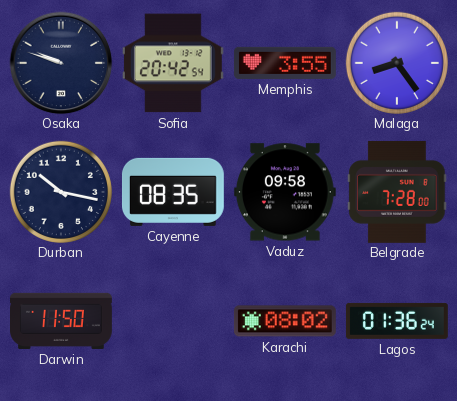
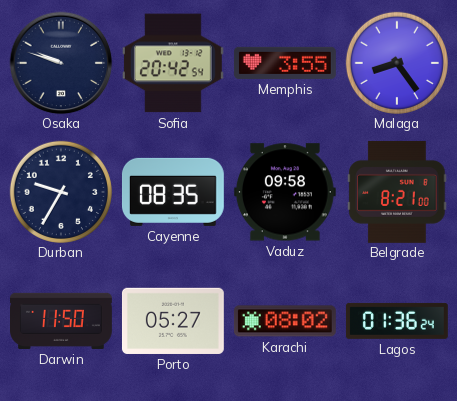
Durban: 10:17 -> 9:35 (61, 192)
Belgrade: 7:28 -> 8:21 (397, 192)
Porto: none -> 05:27 (173, 321)
